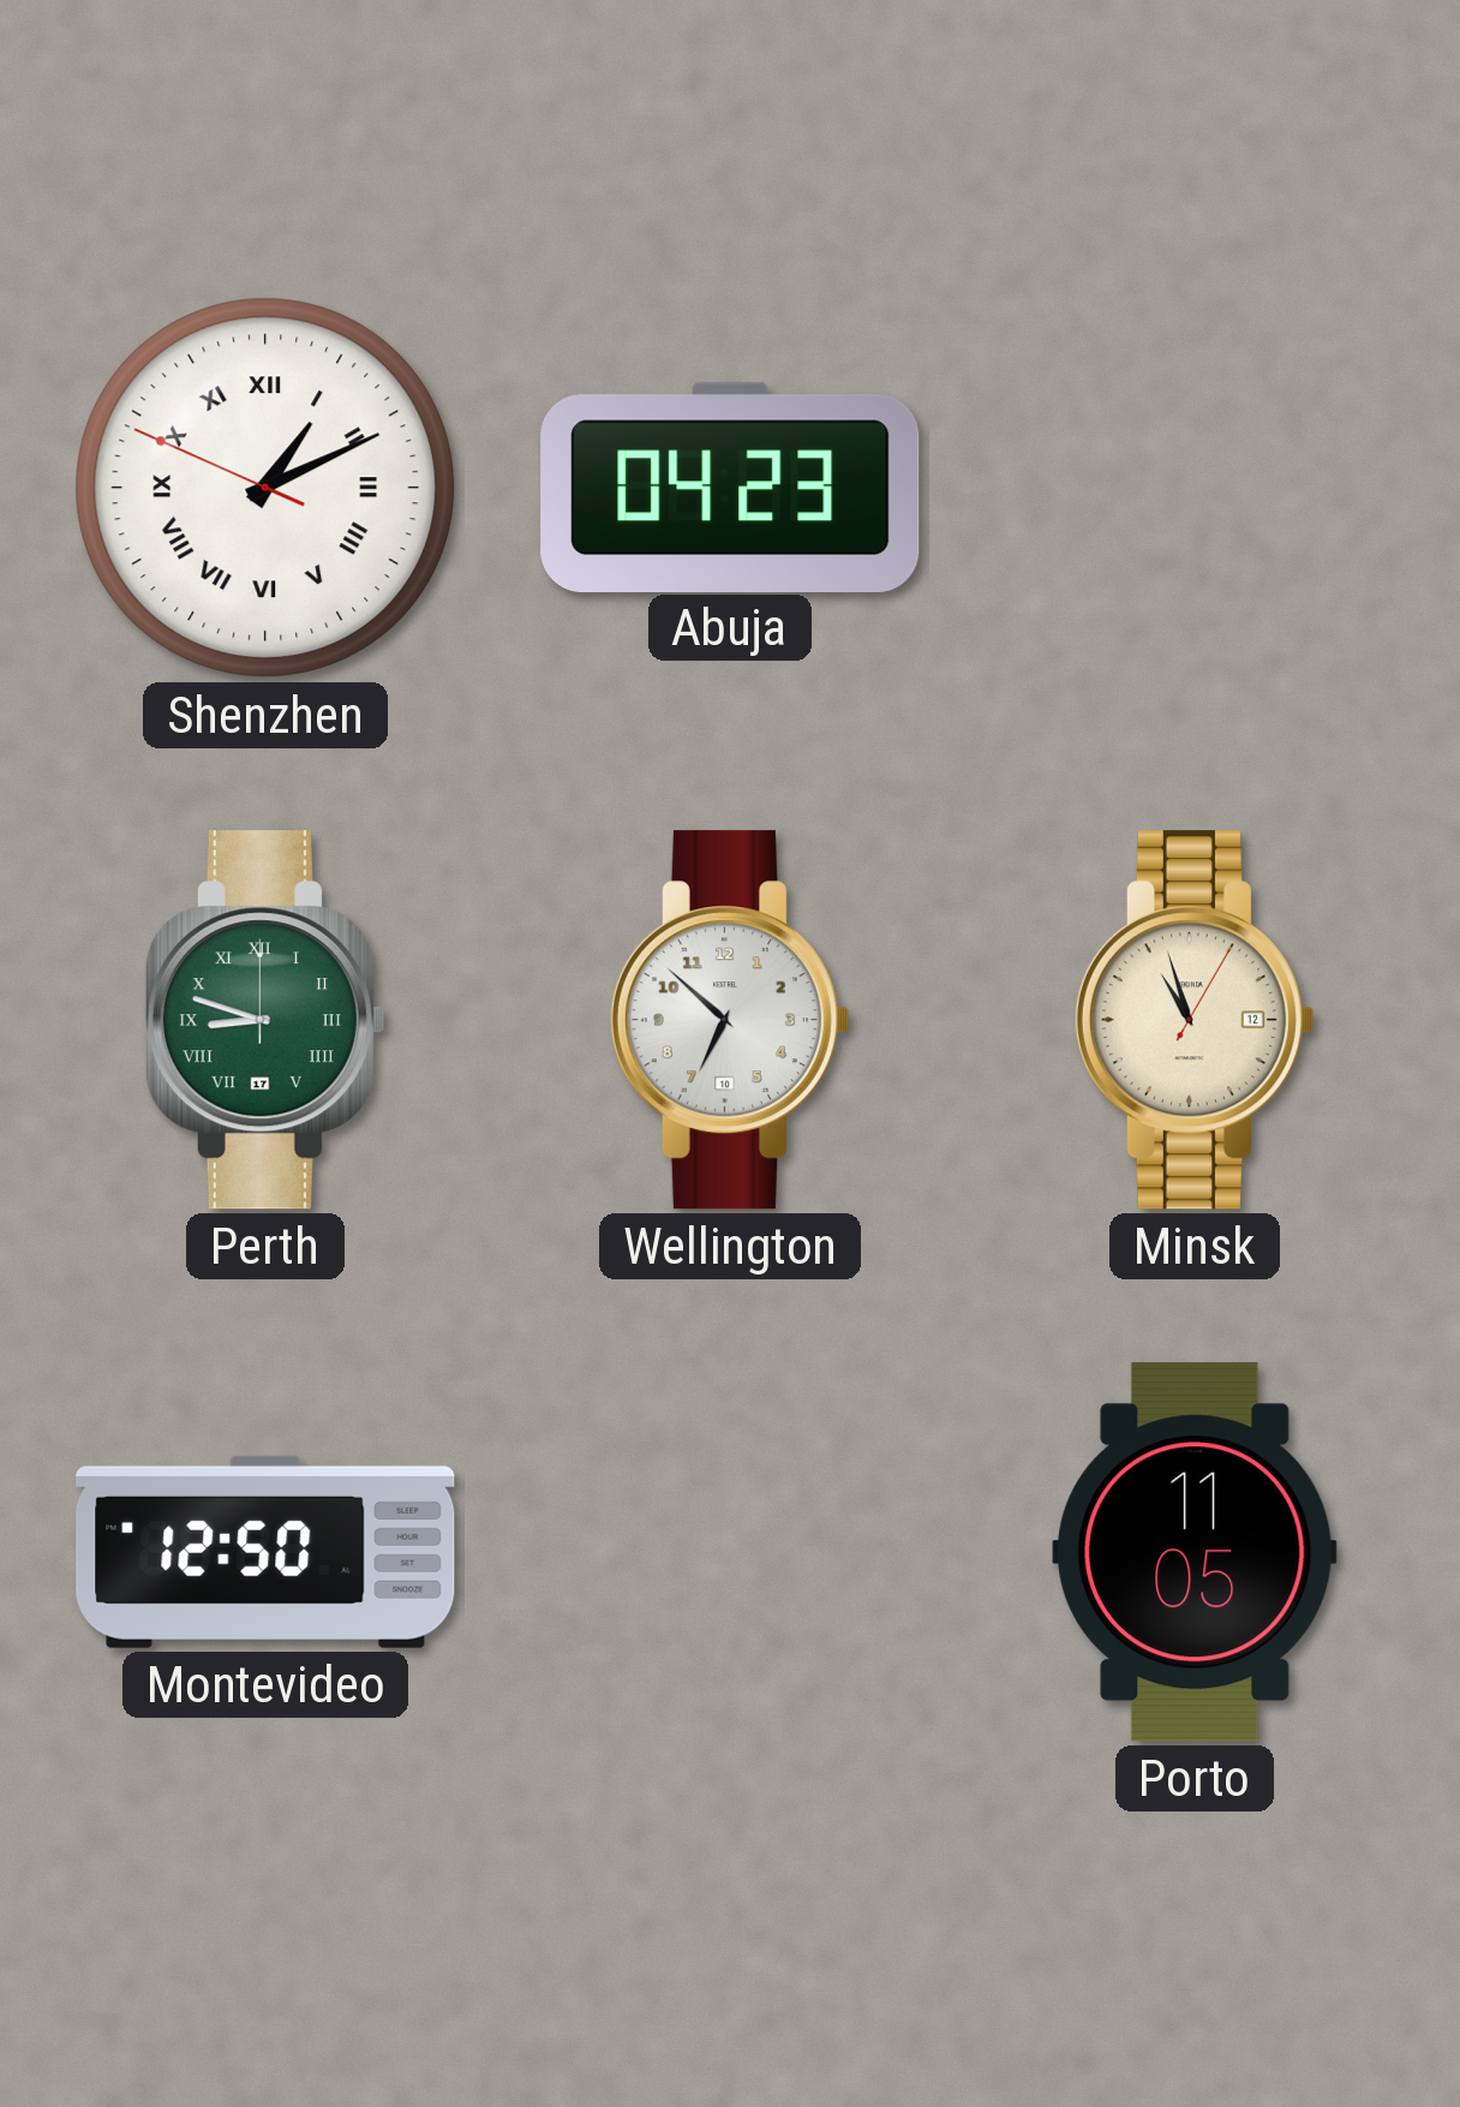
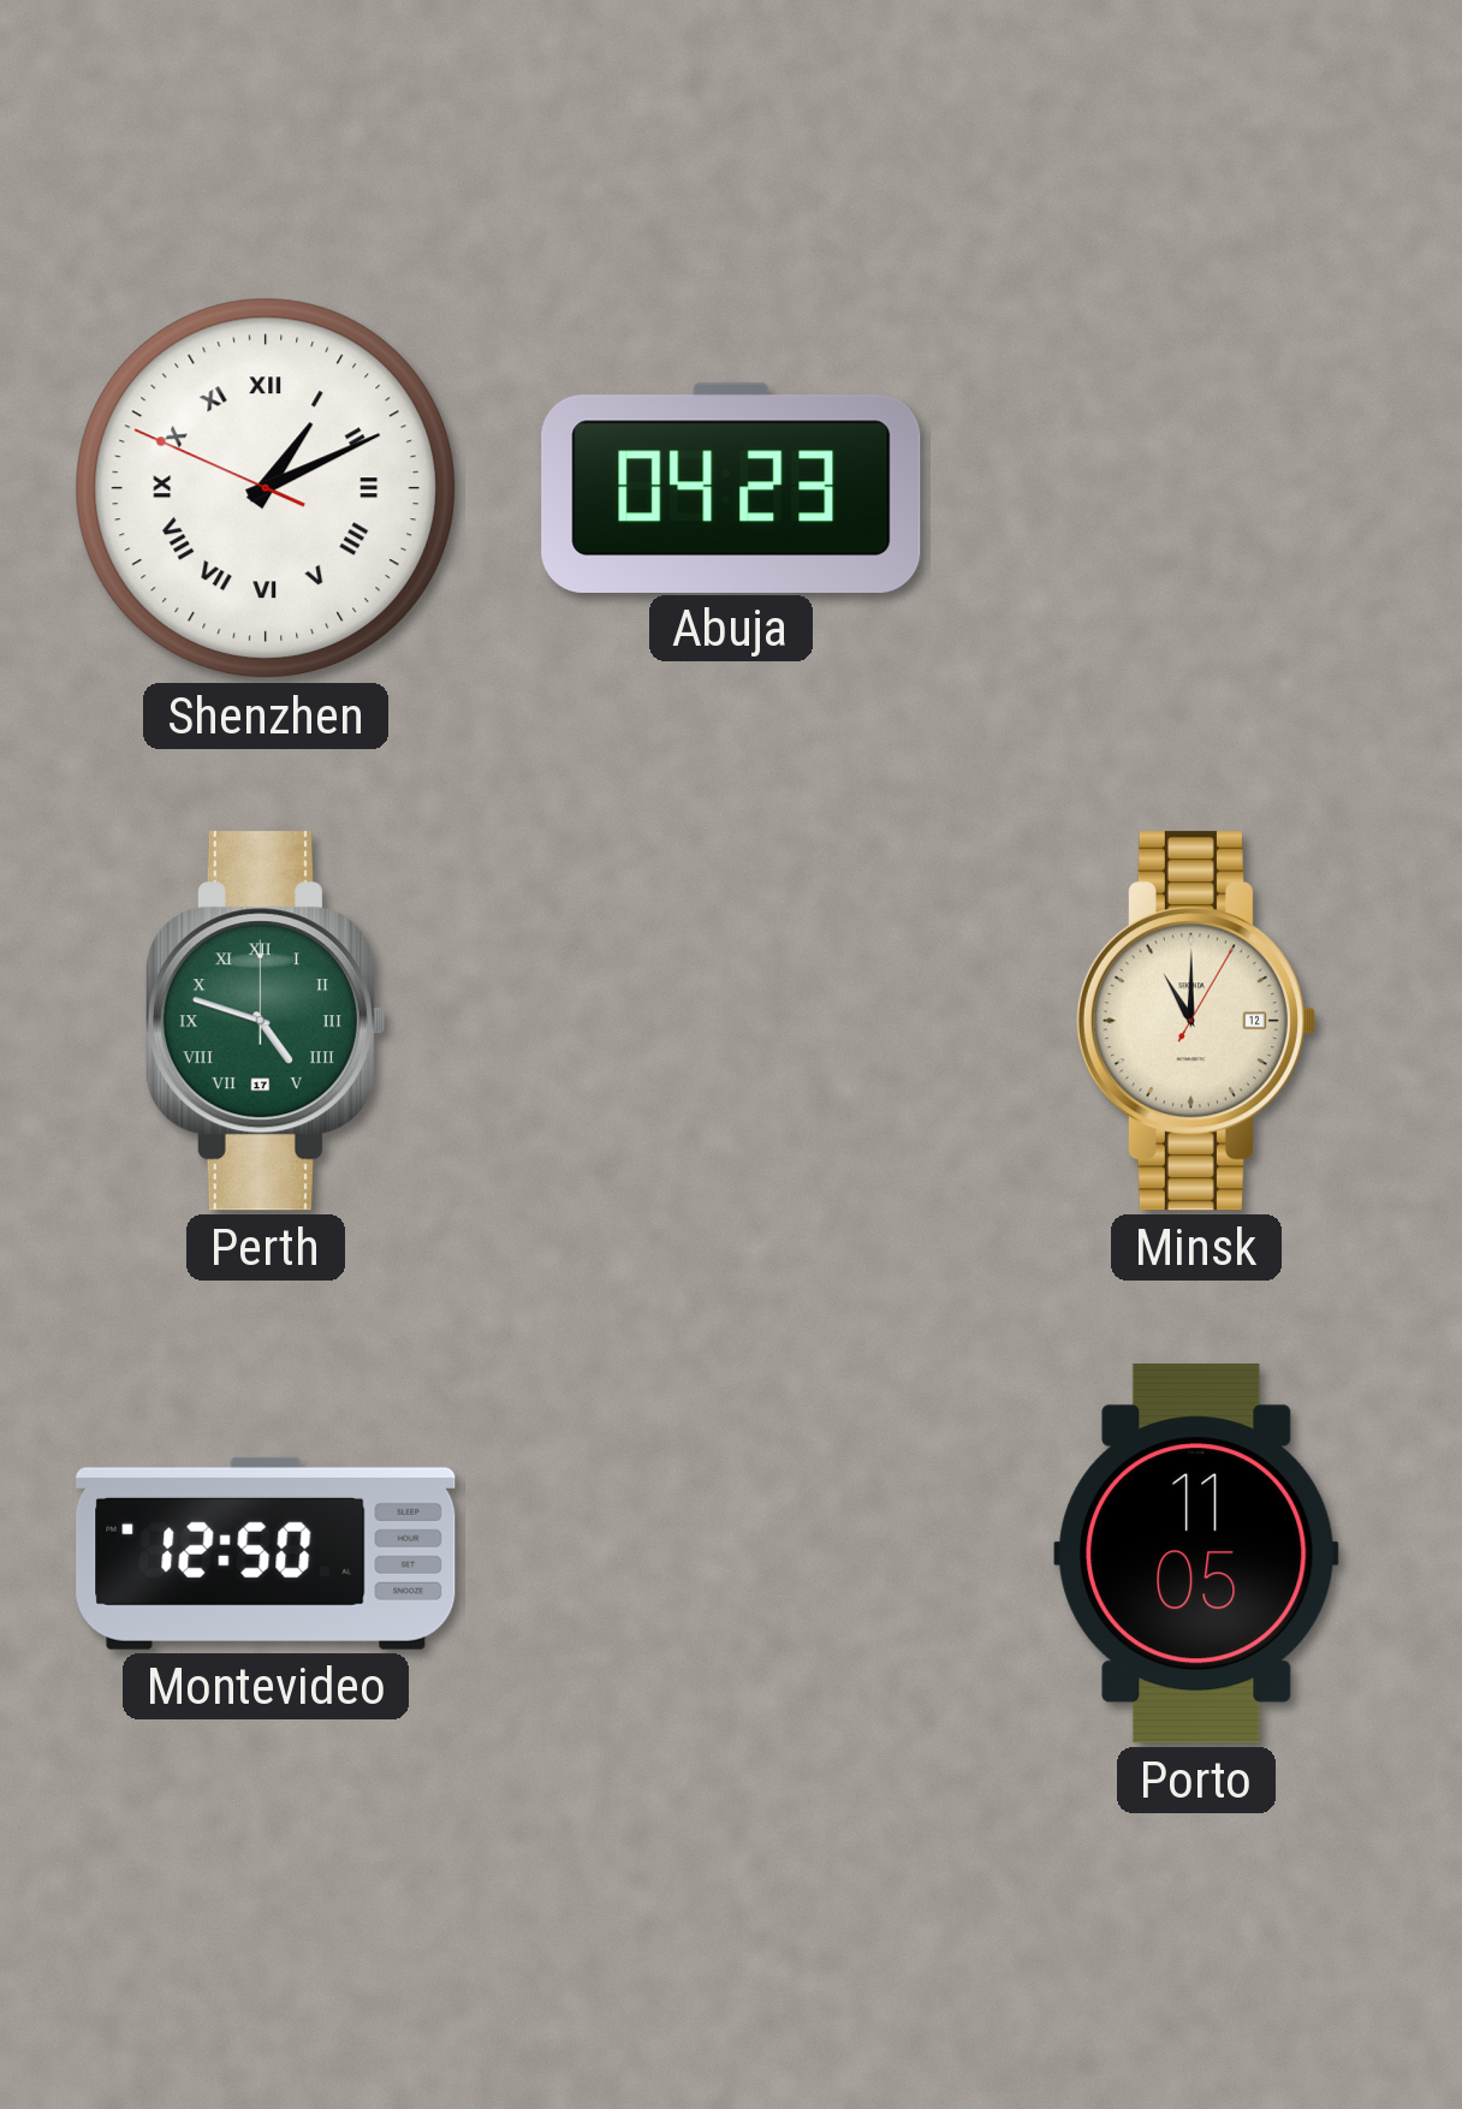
Perth: 8:48 -> 4:48 (265, 1021)
Wellington: 6:52 -> none (729, 1020)
Minsk: 10:57 -> 11:00 (1195, 1021)
